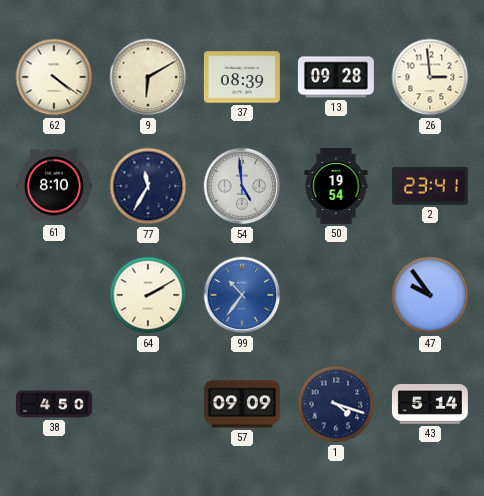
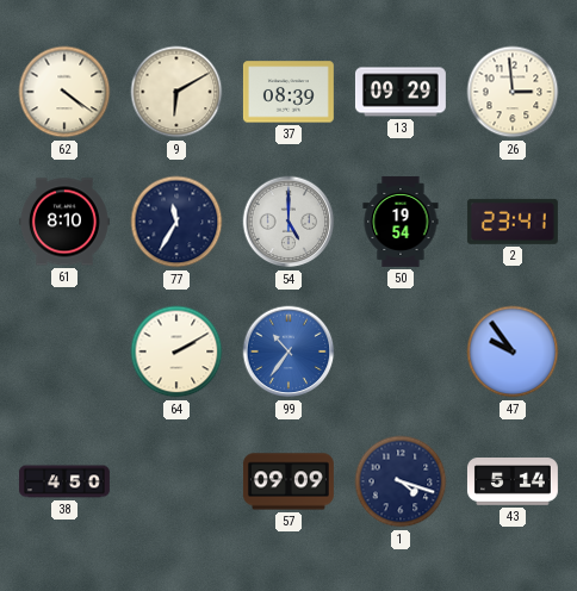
13: 09:28 -> 09:29 (401, 92)
54: 4:59 -> 5:00 (288, 222)
